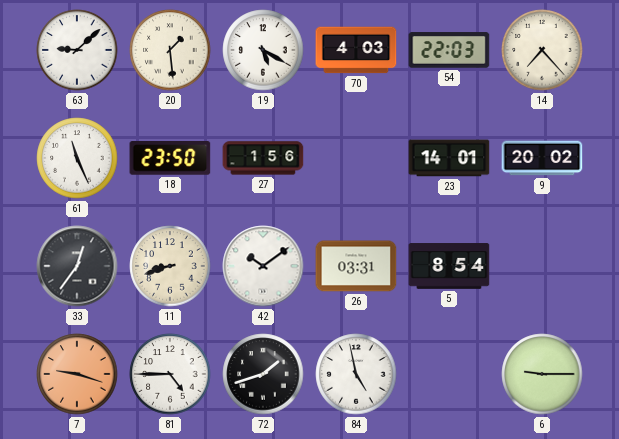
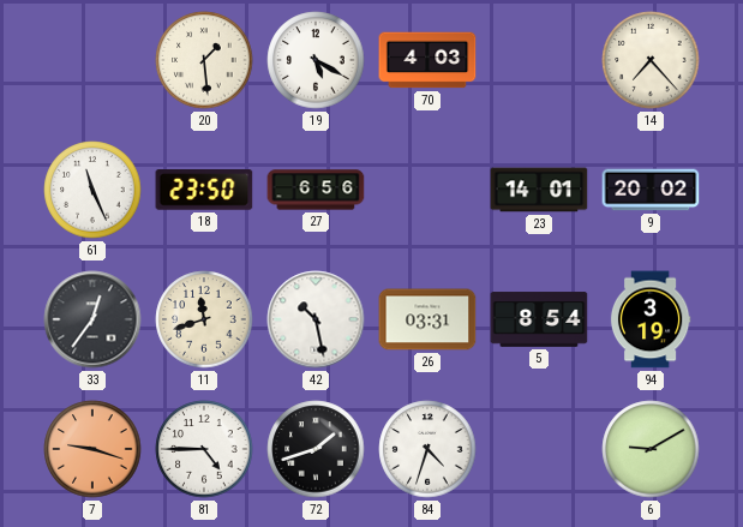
63: 9:08 -> none (77, 50)
54: 22:03 -> none (449, 50)
27: 1:56 -> 6:56 (316, 190)
11: 8:42 -> 11:42 (204, 319)
42: 10:09 -> 10:28 (316, 319)
94: none -> 3:19 (651, 319)
84: 4:58 -> 4:33 (427, 449)
6: 9:15 -> 9:10 (651, 449)
